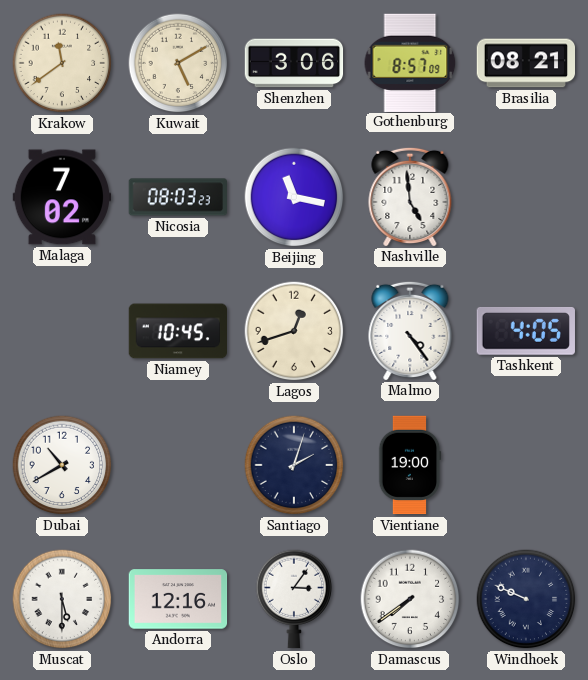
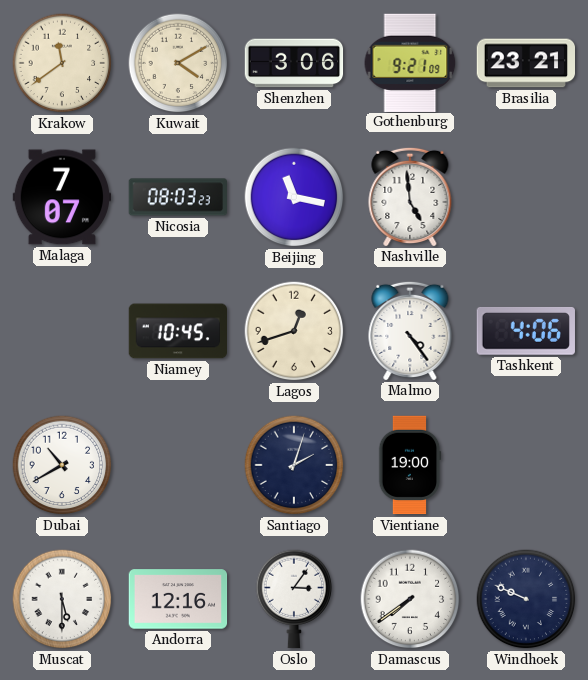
Kuwait: 5:10 -> 4:10 (178, 63)
Gothenburg: 8:57 -> 9:21 (410, 62)
Brasilia: 08:21 -> 23:21 (525, 63)
Malaga: 7:02 -> 7:07 (62, 197)
Tashkent: 4:05 -> 4:06 (526, 331)
